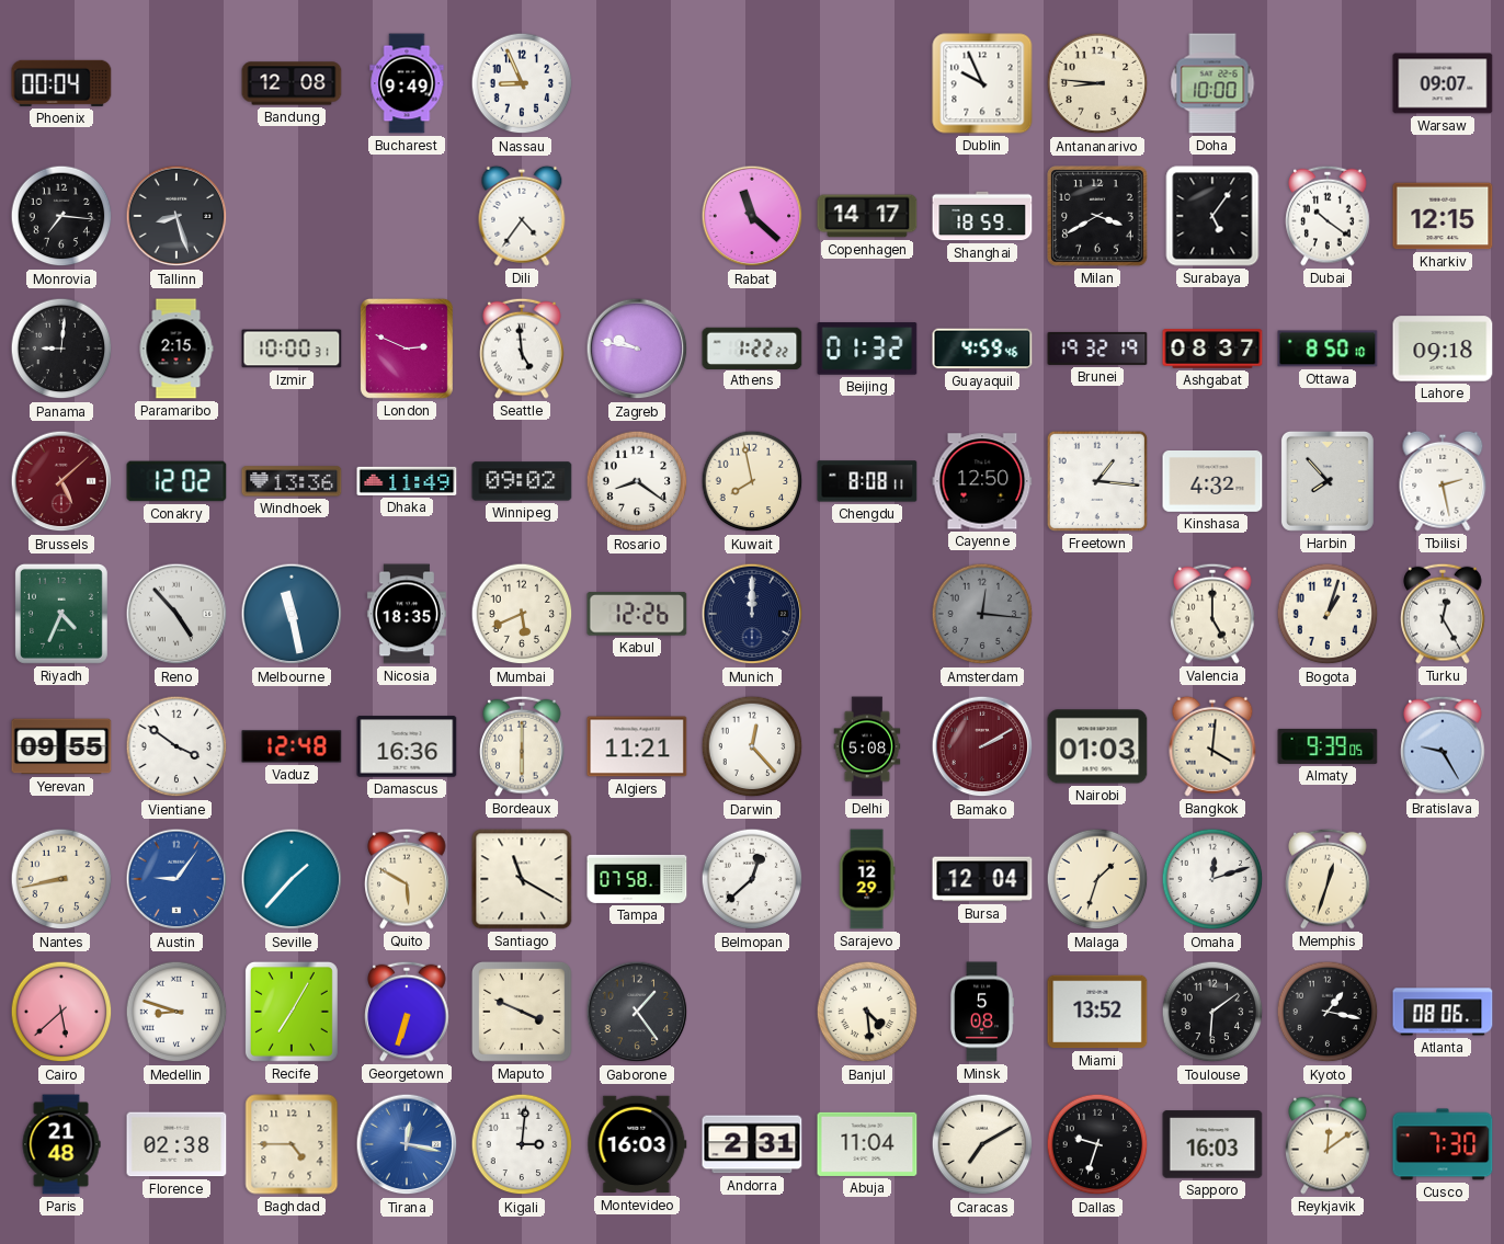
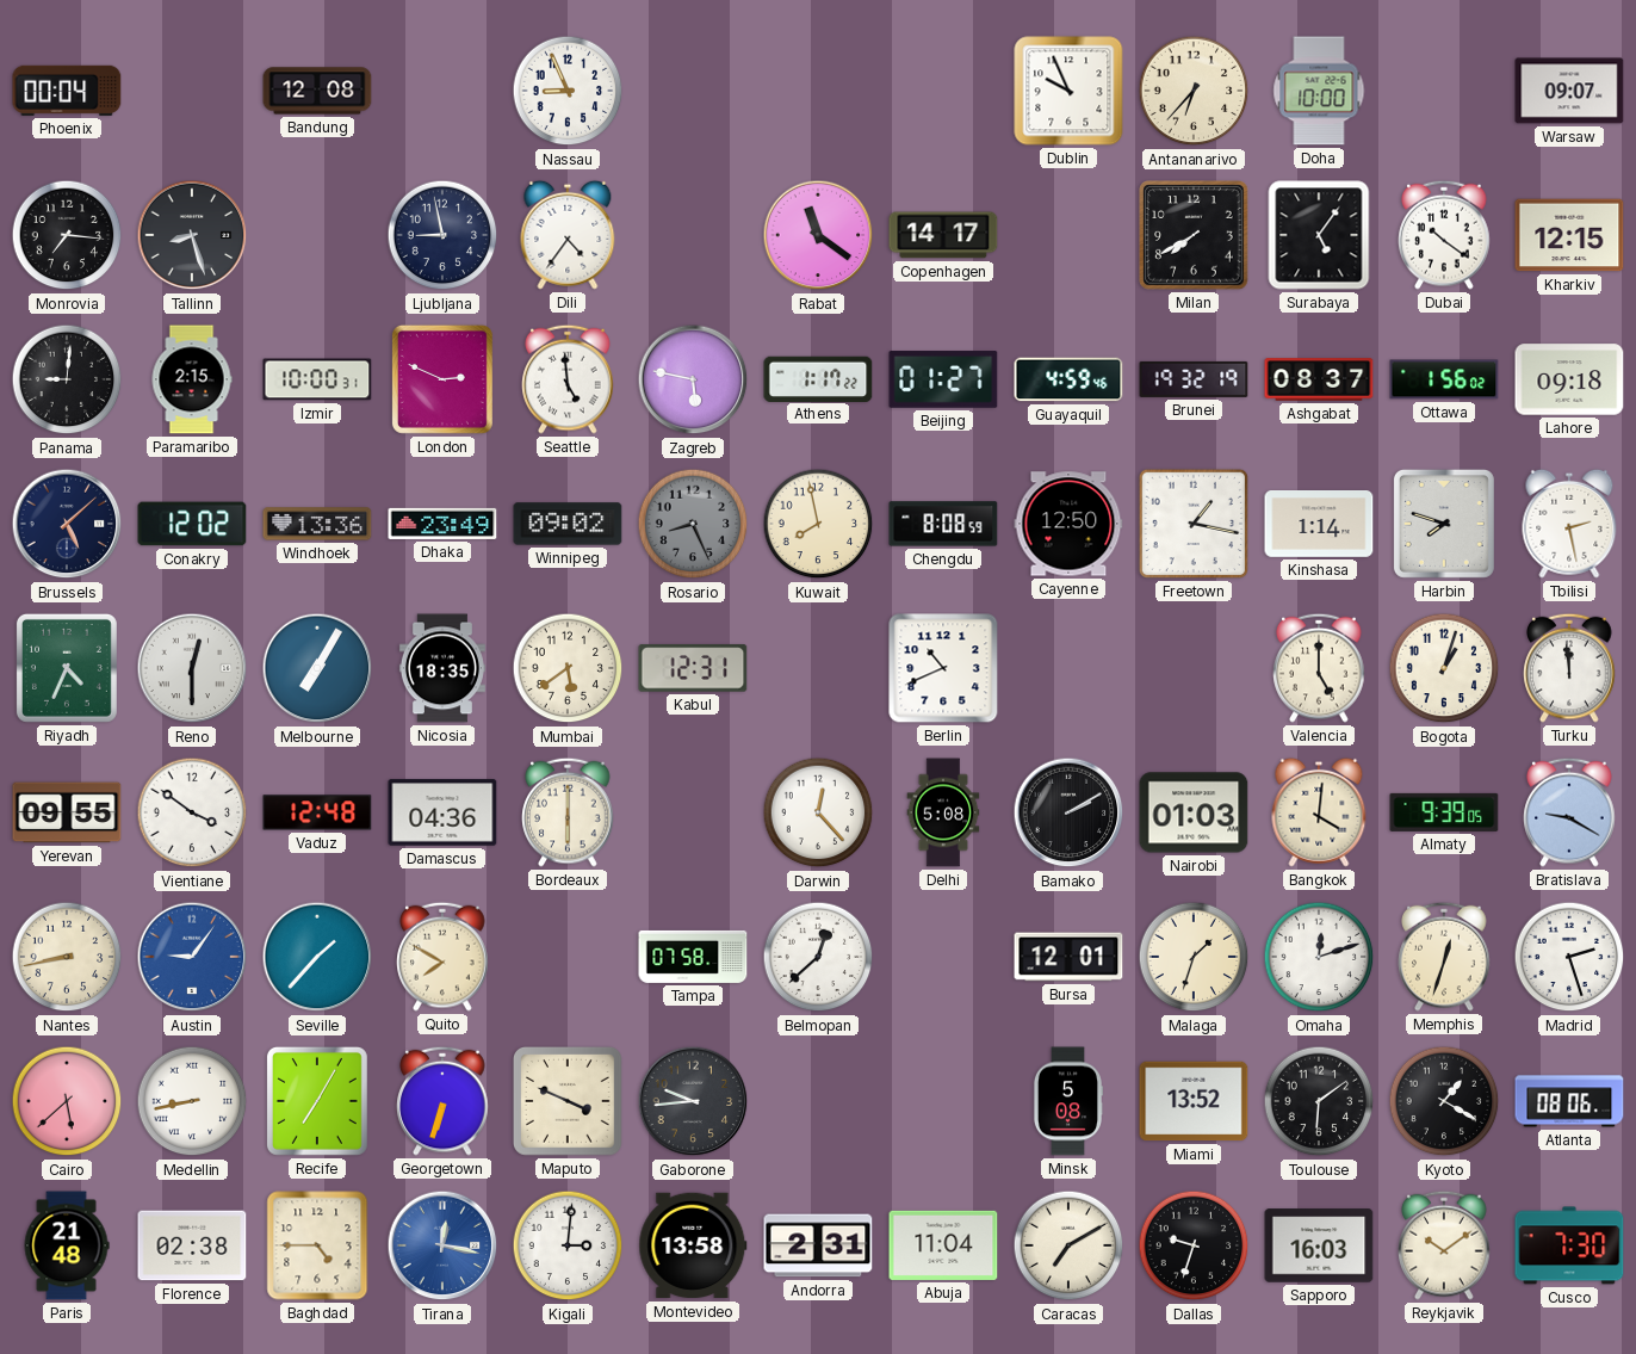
Bucharest: 9:49 -> none (407, 83)
Antananarivo: 8:46 -> 6:37 (1194, 91)
Ljubljana: none -> 8:58 (442, 235)
Rabat: 11:22 -> 11:21 (818, 235)
Shanghai: 18:59 -> none (982, 216)
Milan: 3:40 -> 7:40 (1194, 235)
Zagreb: 9:47 -> 5:47 (693, 379)
Athens: 1:22 -> 1:17 (818, 378)
Beijing: 01:32 -> 01:27 (943, 379)
Ottawa: 8:50 -> 1:56 (1444, 379)
Brussels dial: burgundy -> navy (67, 524)
Dhaka: 11:49 -> 23:49 (442, 524)
Rosario: 8:21 -> 8:26 (693, 524)
Rosario dial: white -> grey (693, 524)
Chengdu: 8:08:11 -> 8:08:59 (943, 524)
Freetown: 1:16 -> 1:17 (1194, 524)
Kinshasa: 4:32 -> 1:14 (1319, 525)
Harbin: 7:53 -> 7:48 (1444, 524)
Reno: 4:53 -> 12:30 (192, 668)
Melbourne: 11:28 -> 7:05 (317, 668)
Mumbai: 5:41 -> 5:39 (568, 668)
Kabul: 12:26 -> 12:31 (693, 668)
Munich: 12:00 -> none (752, 614)
Berlin: none -> 10:41 (943, 668)
Amsterdam: 12:16 -> none (982, 614)
Turku: 12:25 -> 11:59 (1569, 668)
Damascus: 16:36 -> 04:36 (442, 812)
Algiers: 11:21 -> none (637, 746)
Bamako dial: burgundy -> black (1068, 812)
Bratislava: 9:25 -> 9:20 (1569, 812)
Quito: 5:50 -> 7:50 (442, 957)
Santiago: 11:20 -> none (522, 879)
Sarajevo: 12:29 -> none (867, 879)
Bursa: 12:04 -> 12:01 (1068, 957)
Madrid: none -> 2:27 (1569, 957)
Medellin: 8:48 -> 8:43 (192, 1101)
Gaborone: 1:24 -> 9:44 (693, 1101)
Banjul: 4:29 -> none (867, 1012)
Kyoto: 1:17 -> 1:20 (1444, 1101)
Montevideo: 16:03 -> 13:58 (693, 1245)
Reykjavik: 12:09 -> 10:09 (1444, 1245)
